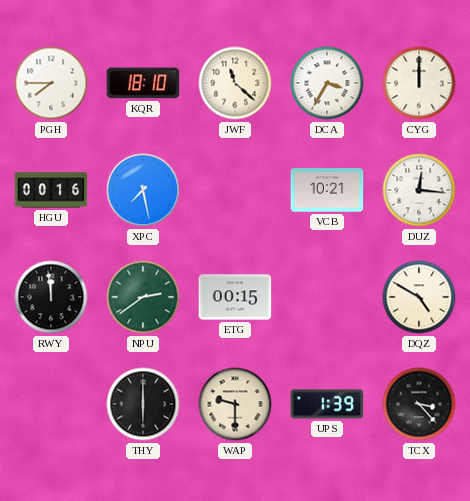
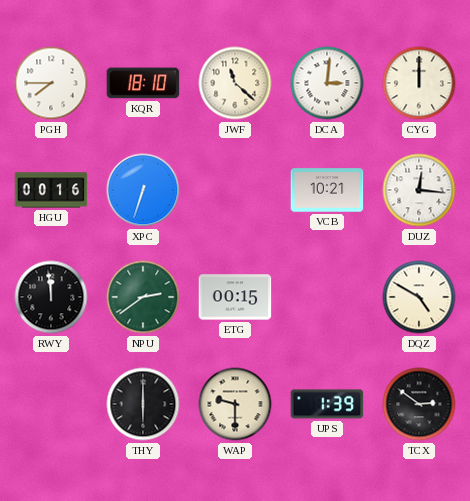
DCA: 3:35 -> 3:01 (327, 83)
XPC: 7:28 -> 6:33 (143, 190)
TCX: 3:23 -> 2:51 (419, 404)
